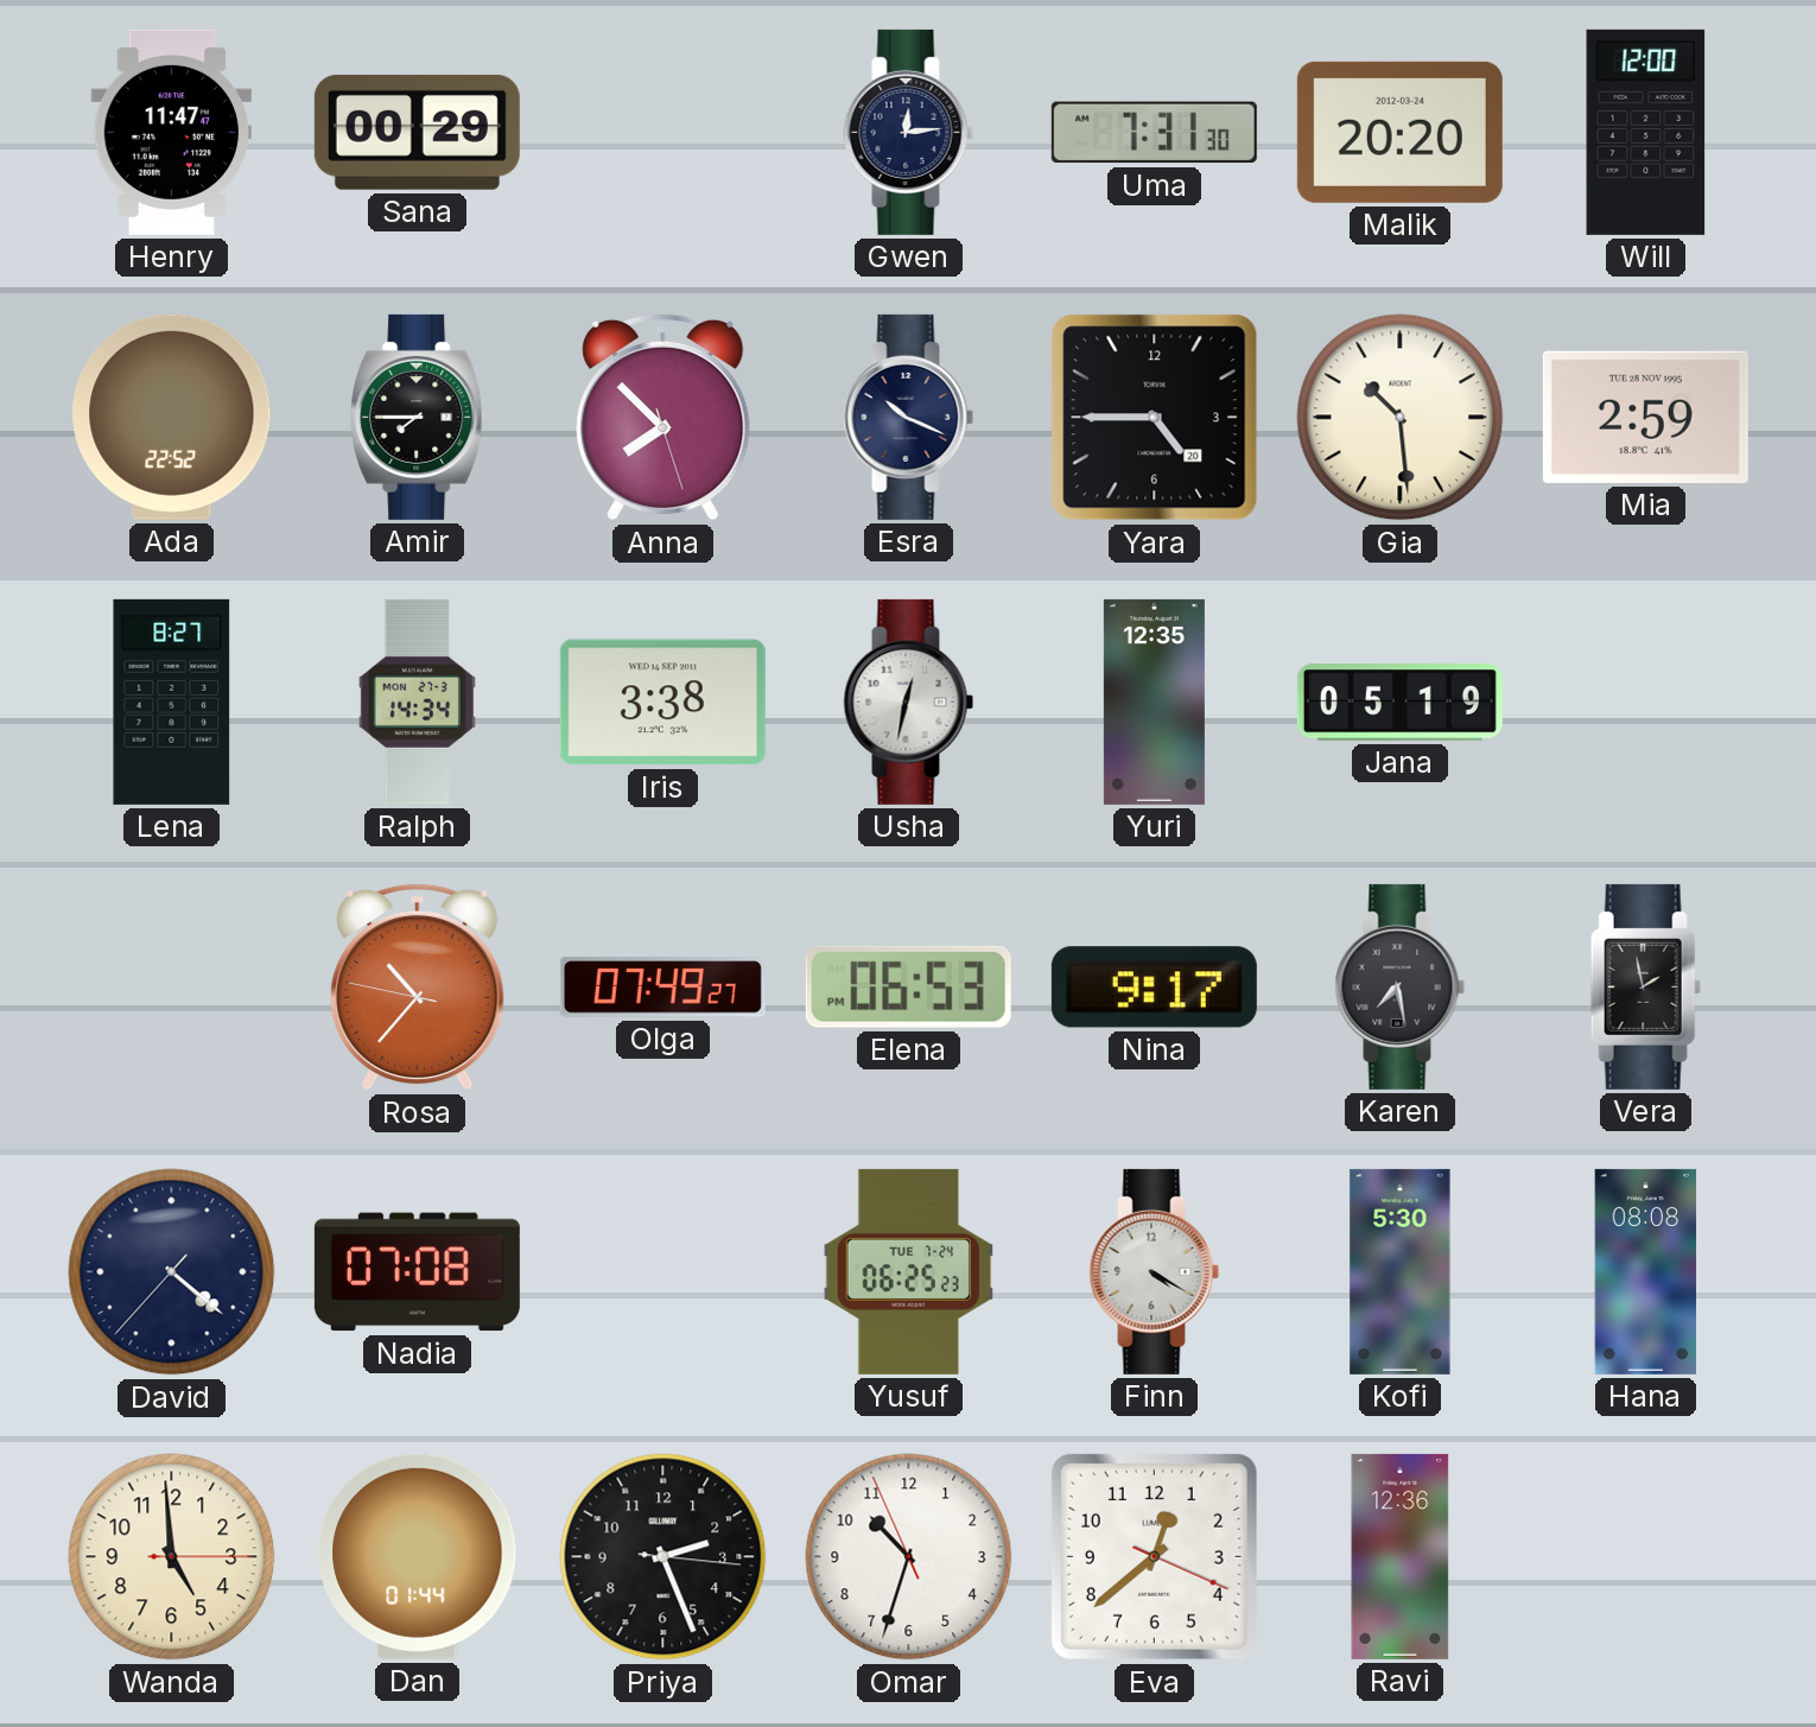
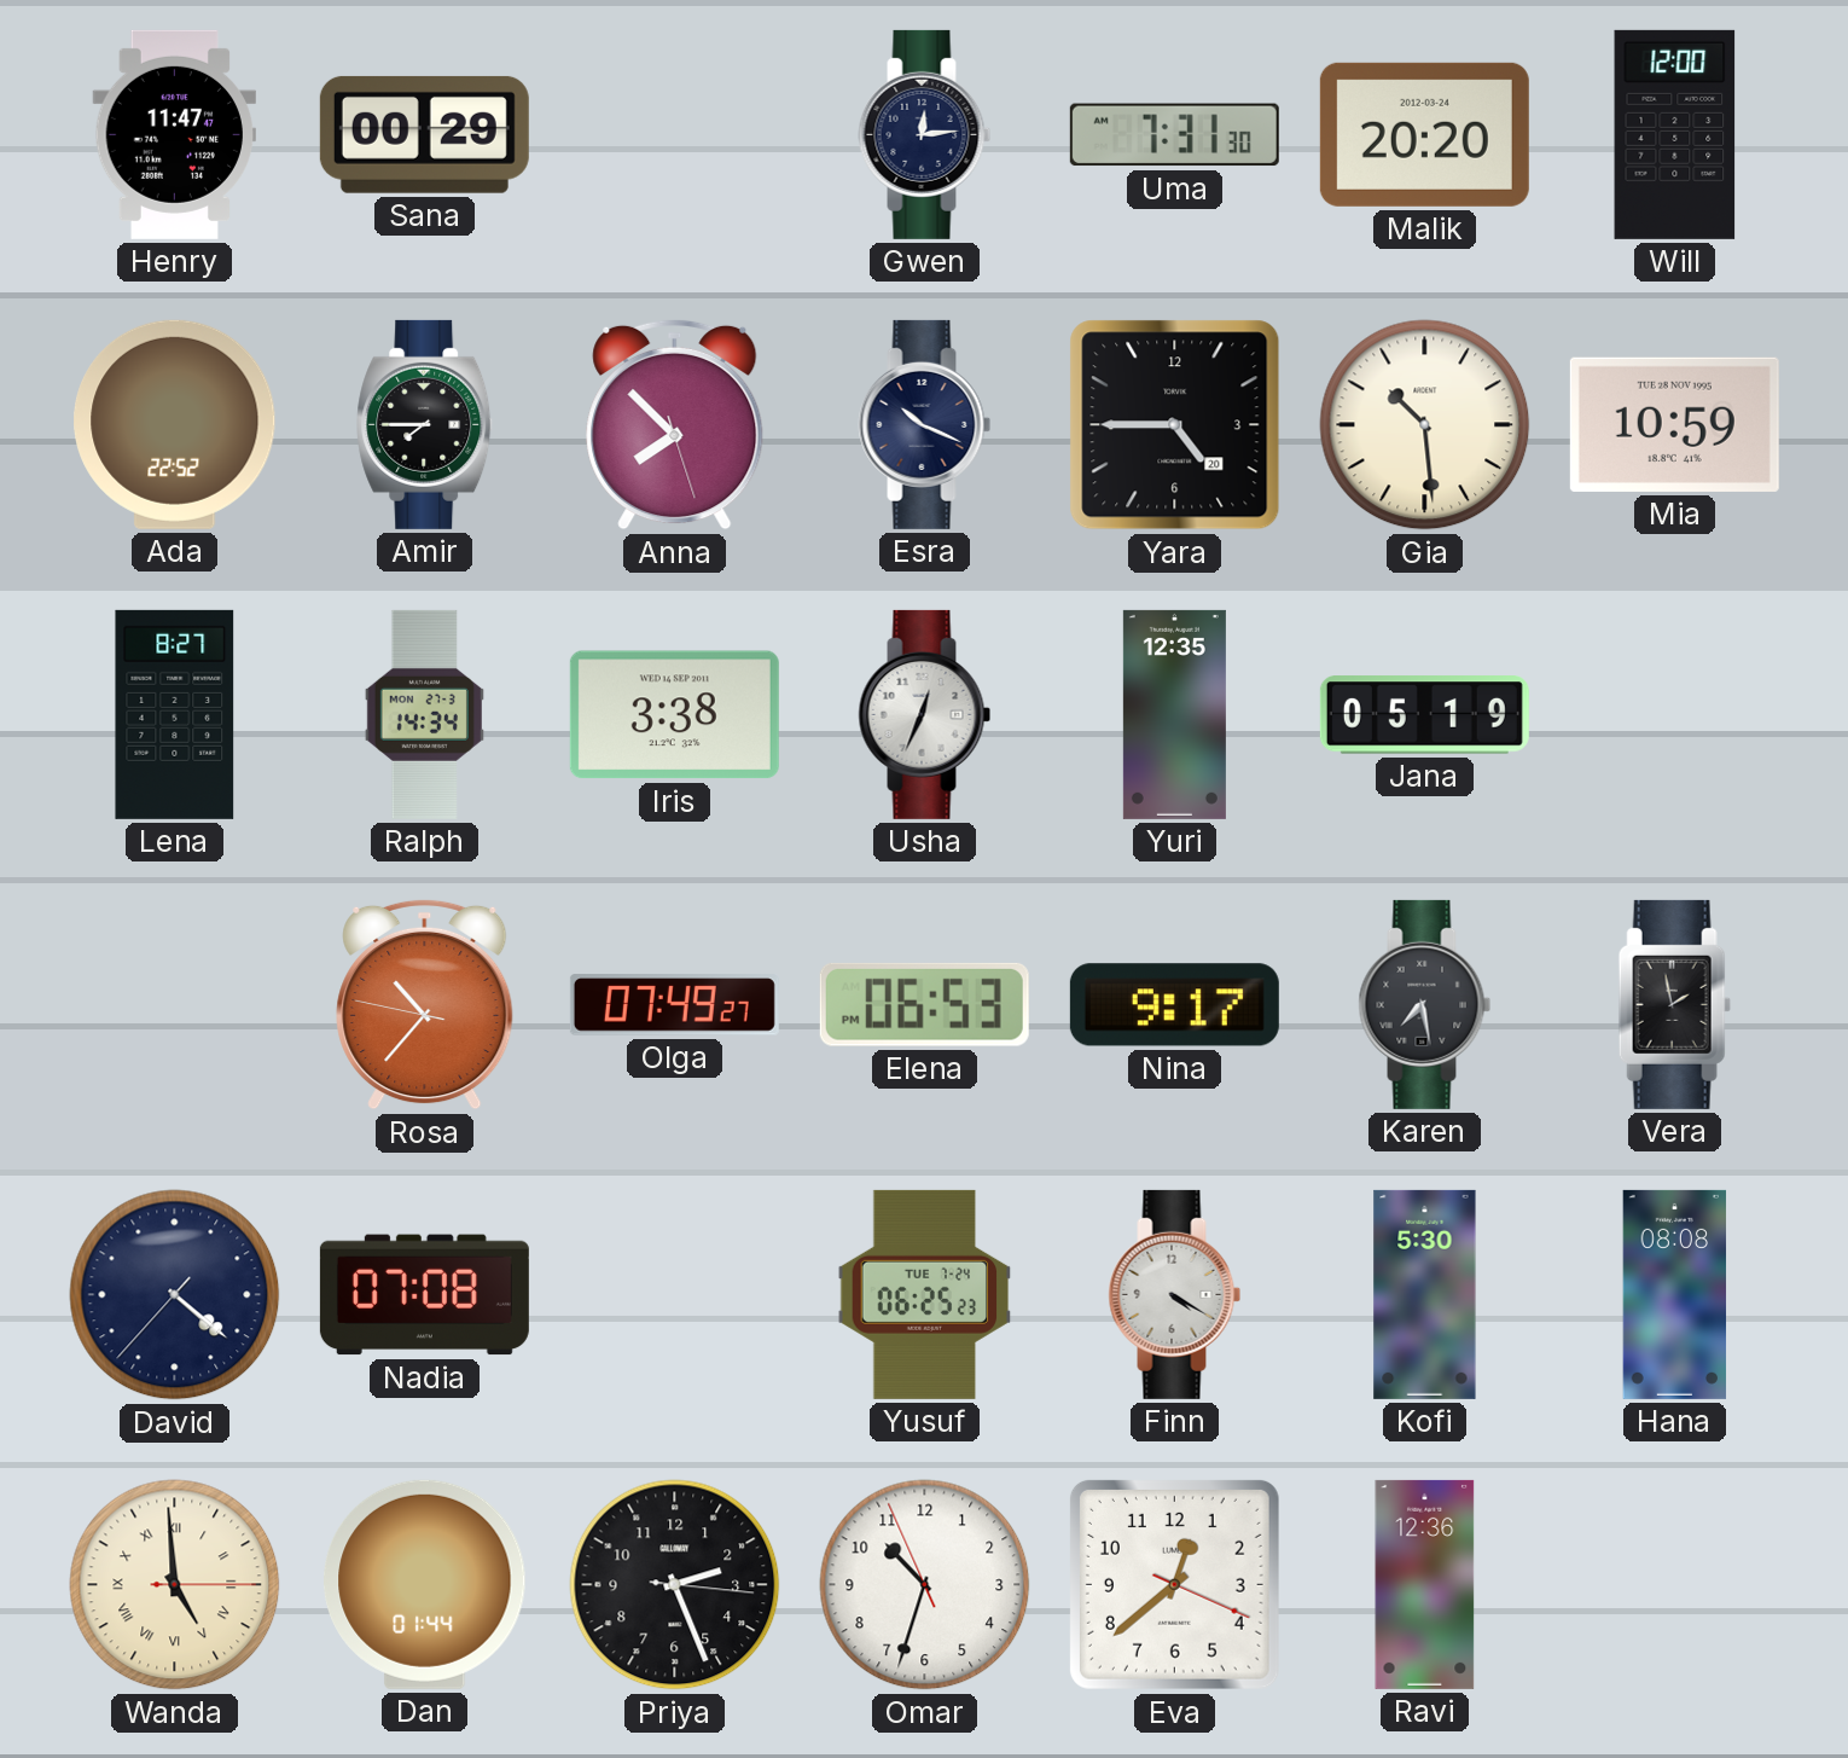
Mia: 2:59 -> 10:59 (1674, 424)
Usha: 12:32 -> 12:34 (925, 714)
Wanda numerals: Arabic -> Roman (175, 1585)
